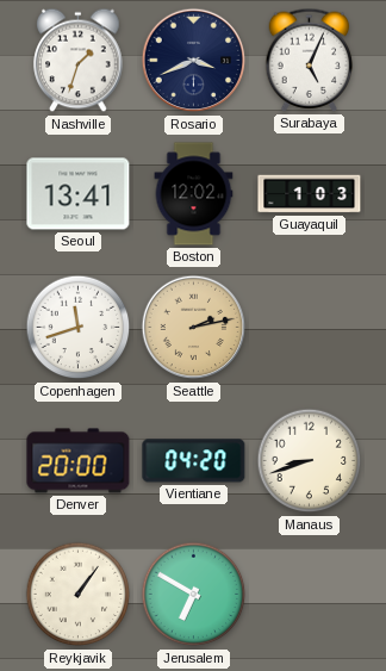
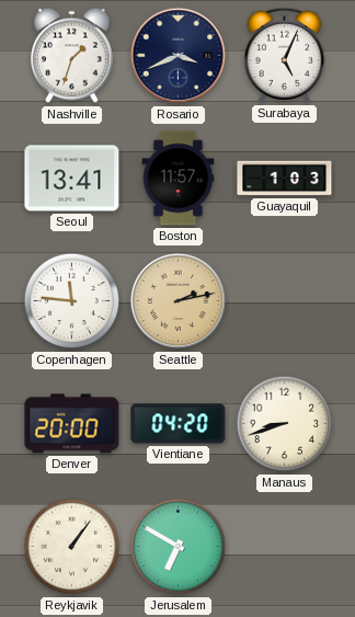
Boston: 12:02 -> 11:57 (179, 179)
Copenhagen: 11:42 -> 11:46 (72, 301)
